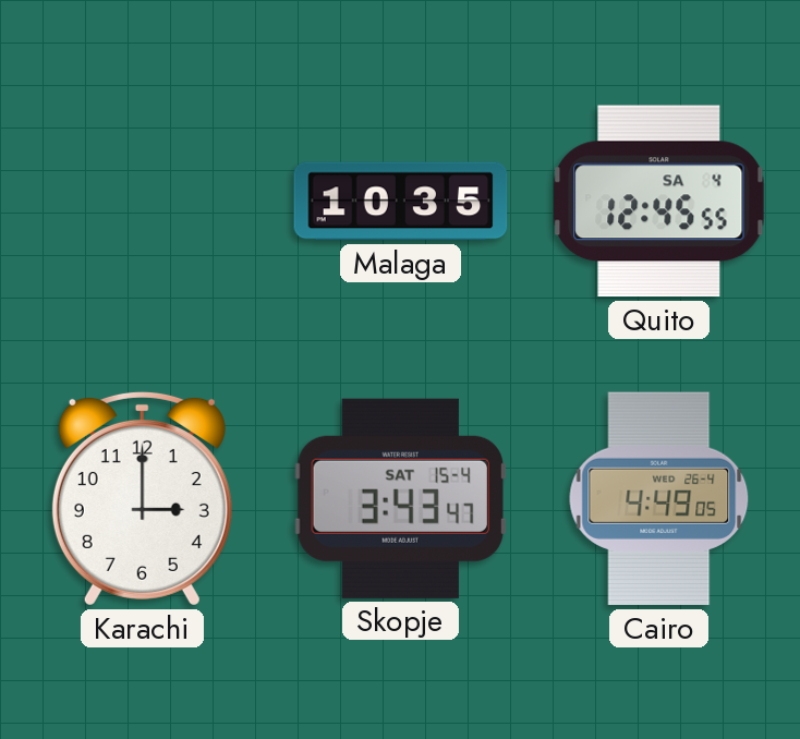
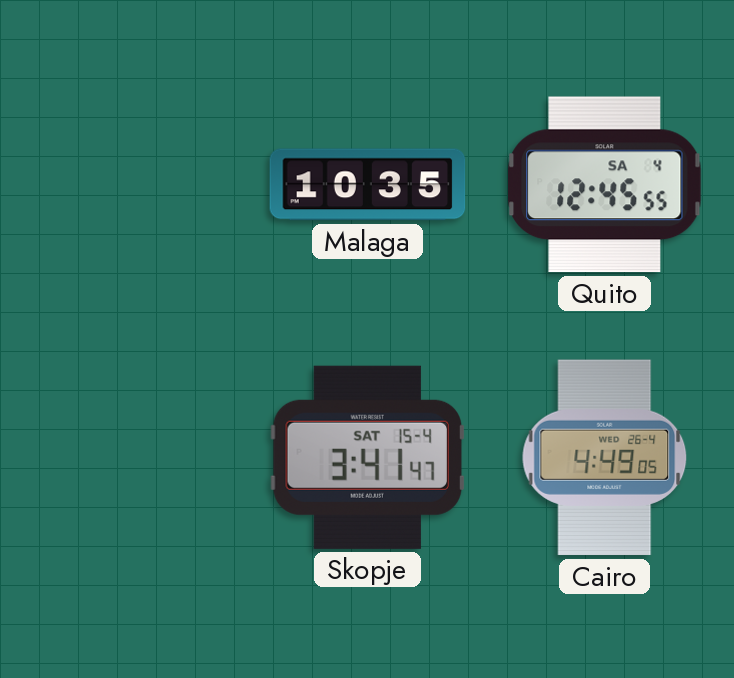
Karachi: 3:00 -> none (142, 498)
Skopje: 3:43 -> 3:41 (367, 457)
